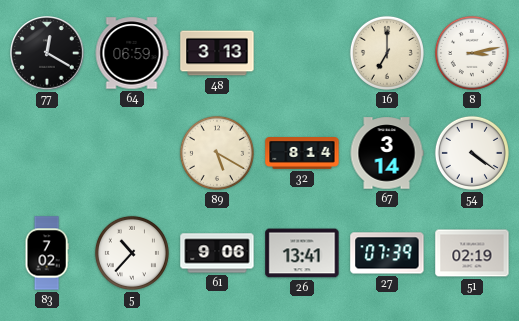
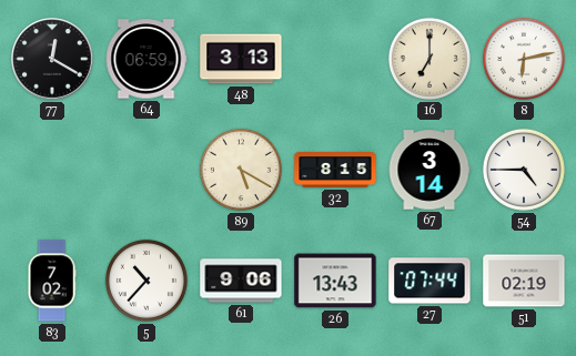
8: 3:13 -> 6:13 (524, 59)
32: 8:14 -> 8:15 (335, 170)
54: 4:21 -> 4:45 (524, 170)
26: 13:41 -> 13:43 (335, 281)
27: 07:39 -> 07:44 (430, 281)
